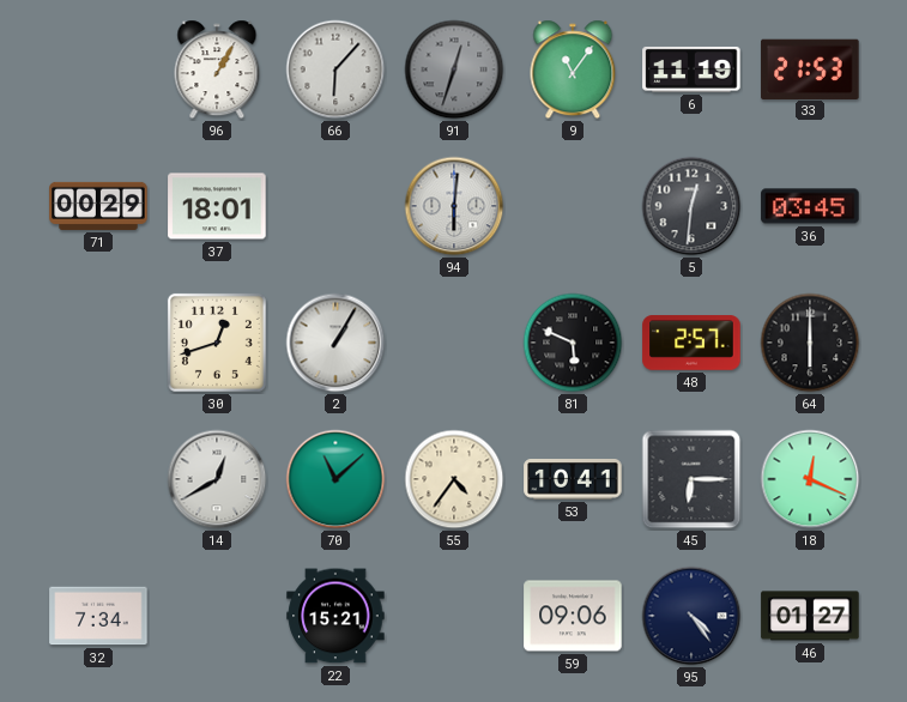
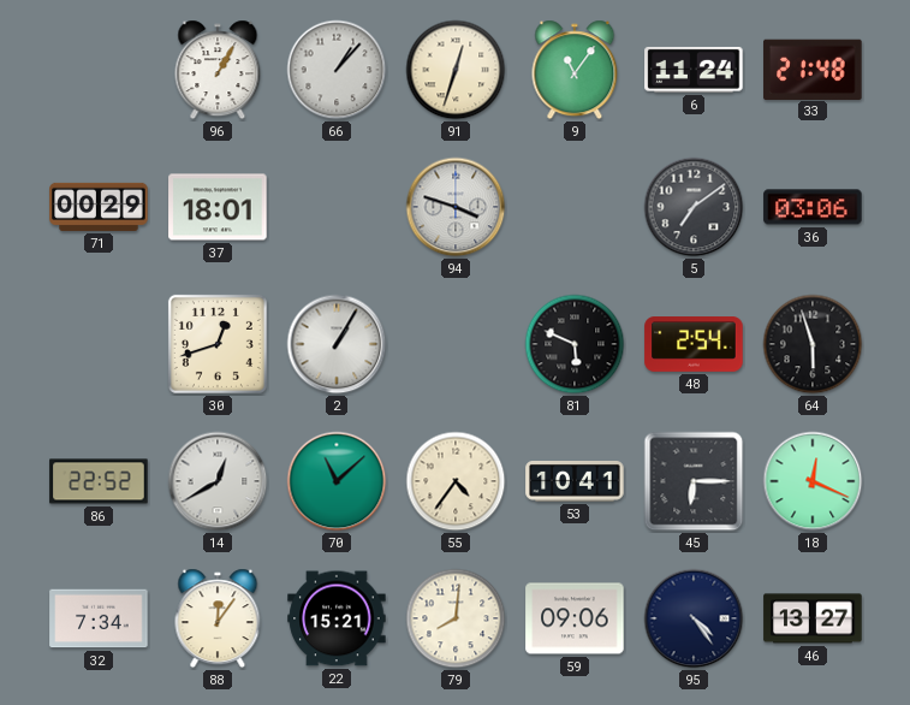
66: 6:07 -> 1:07 (337, 70)
91 dial: grey -> cream (456, 70)
6: 11:19 -> 11:24 (694, 70)
33: 21:53 -> 21:48 (813, 69)
94: 6:01 -> 3:48 (456, 207)
5: 12:31 -> 7:09 (694, 207)
36: 03:45 -> 03:06 (813, 207)
48: 2:57 -> 2:54 (694, 344)
64: 6:00 -> 5:57 (813, 344)
86: none -> 22:52 (99, 481)
88: none -> 12:06 (218, 618)
79: none -> 8:01 (456, 618)
46: 01:27 -> 13:27 (813, 618)
